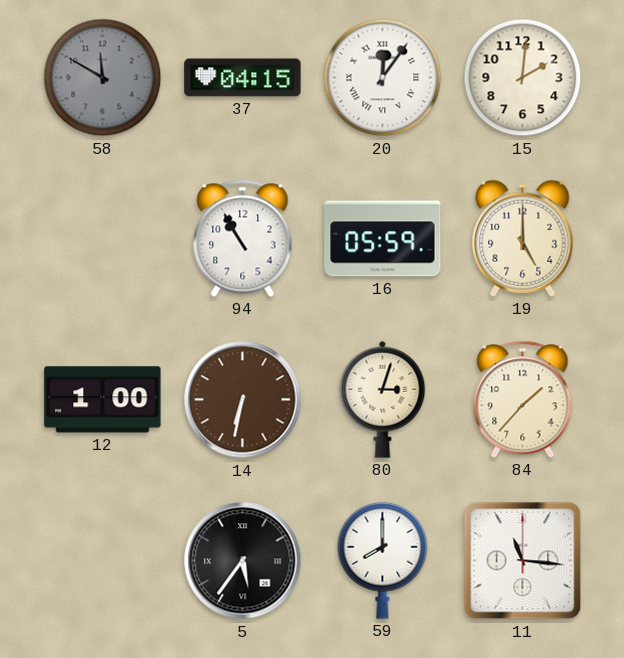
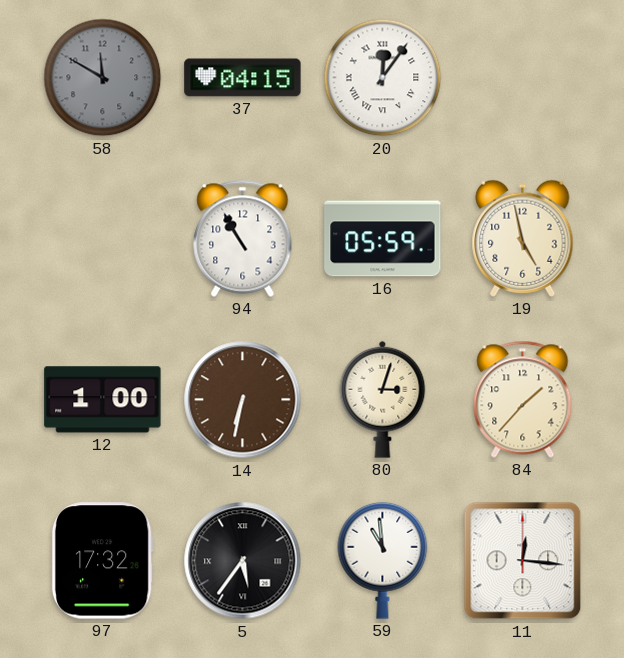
15: 2:01 -> none (523, 78)
19: 5:00 -> 4:58 (523, 238)
97: none -> 17:32 (102, 561)
59: 8:00 -> 10:59 (383, 560)
11: 11:16 -> 12:16 (523, 561)
